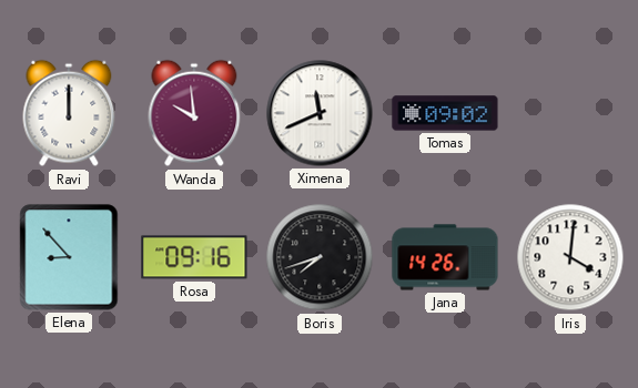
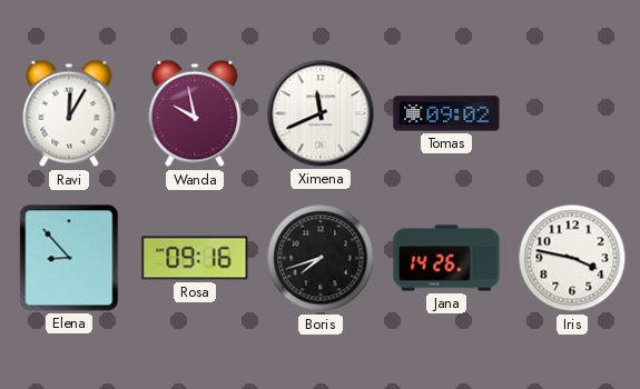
Ravi: 12:00 -> 12:05 (69, 113)
Wanda: 9:59 -> 9:58 (195, 113)
Iris: 4:01 -> 3:47 (572, 258)
